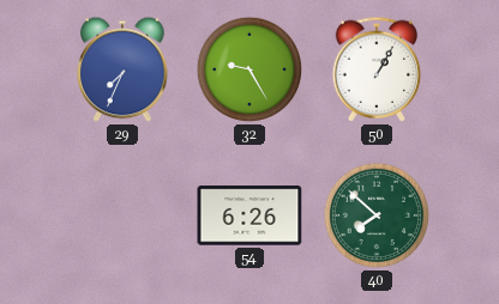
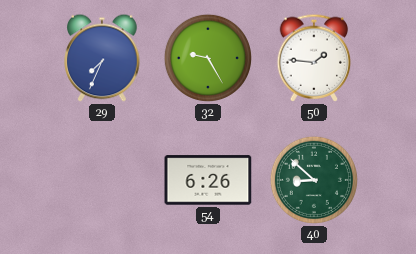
50: 1:05 -> 1:46 (314, 58)
40: 7:52 -> 8:52 (314, 180)
